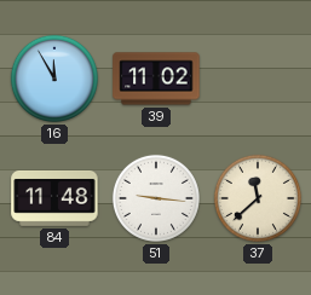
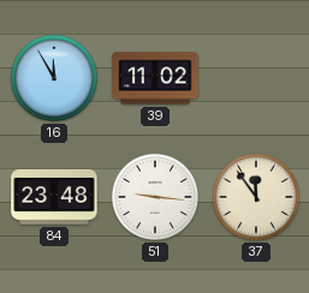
84: 11:48 -> 23:48 (54, 197)
37: 11:38 -> 11:54 (256, 197)
